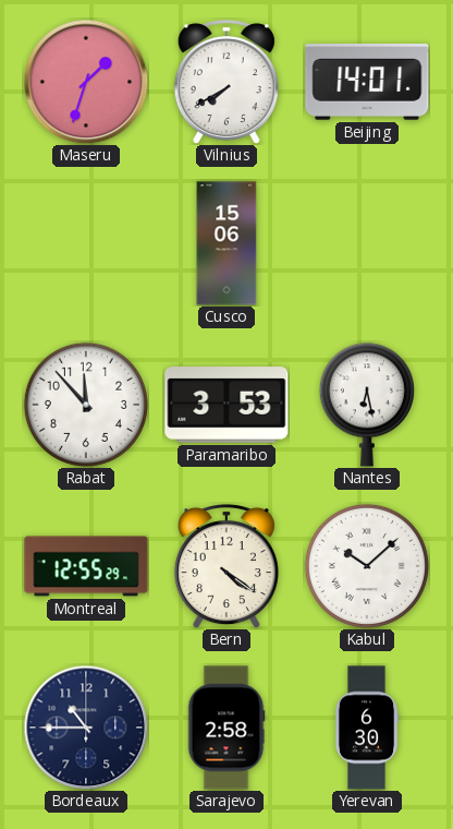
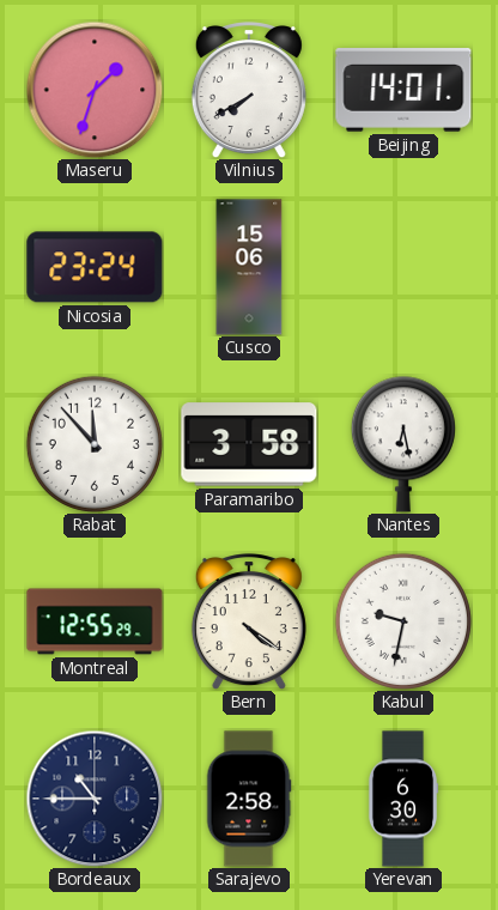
Nicosia: none -> 23:24 (95, 267)
Paramaribo: 3:53 -> 3:58 (249, 444)
Kabul: 10:08 -> 9:32 (403, 621)
